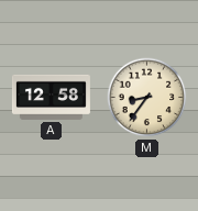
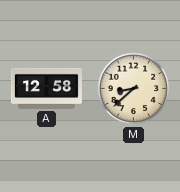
M: 8:36 -> 8:38 (134, 89)
